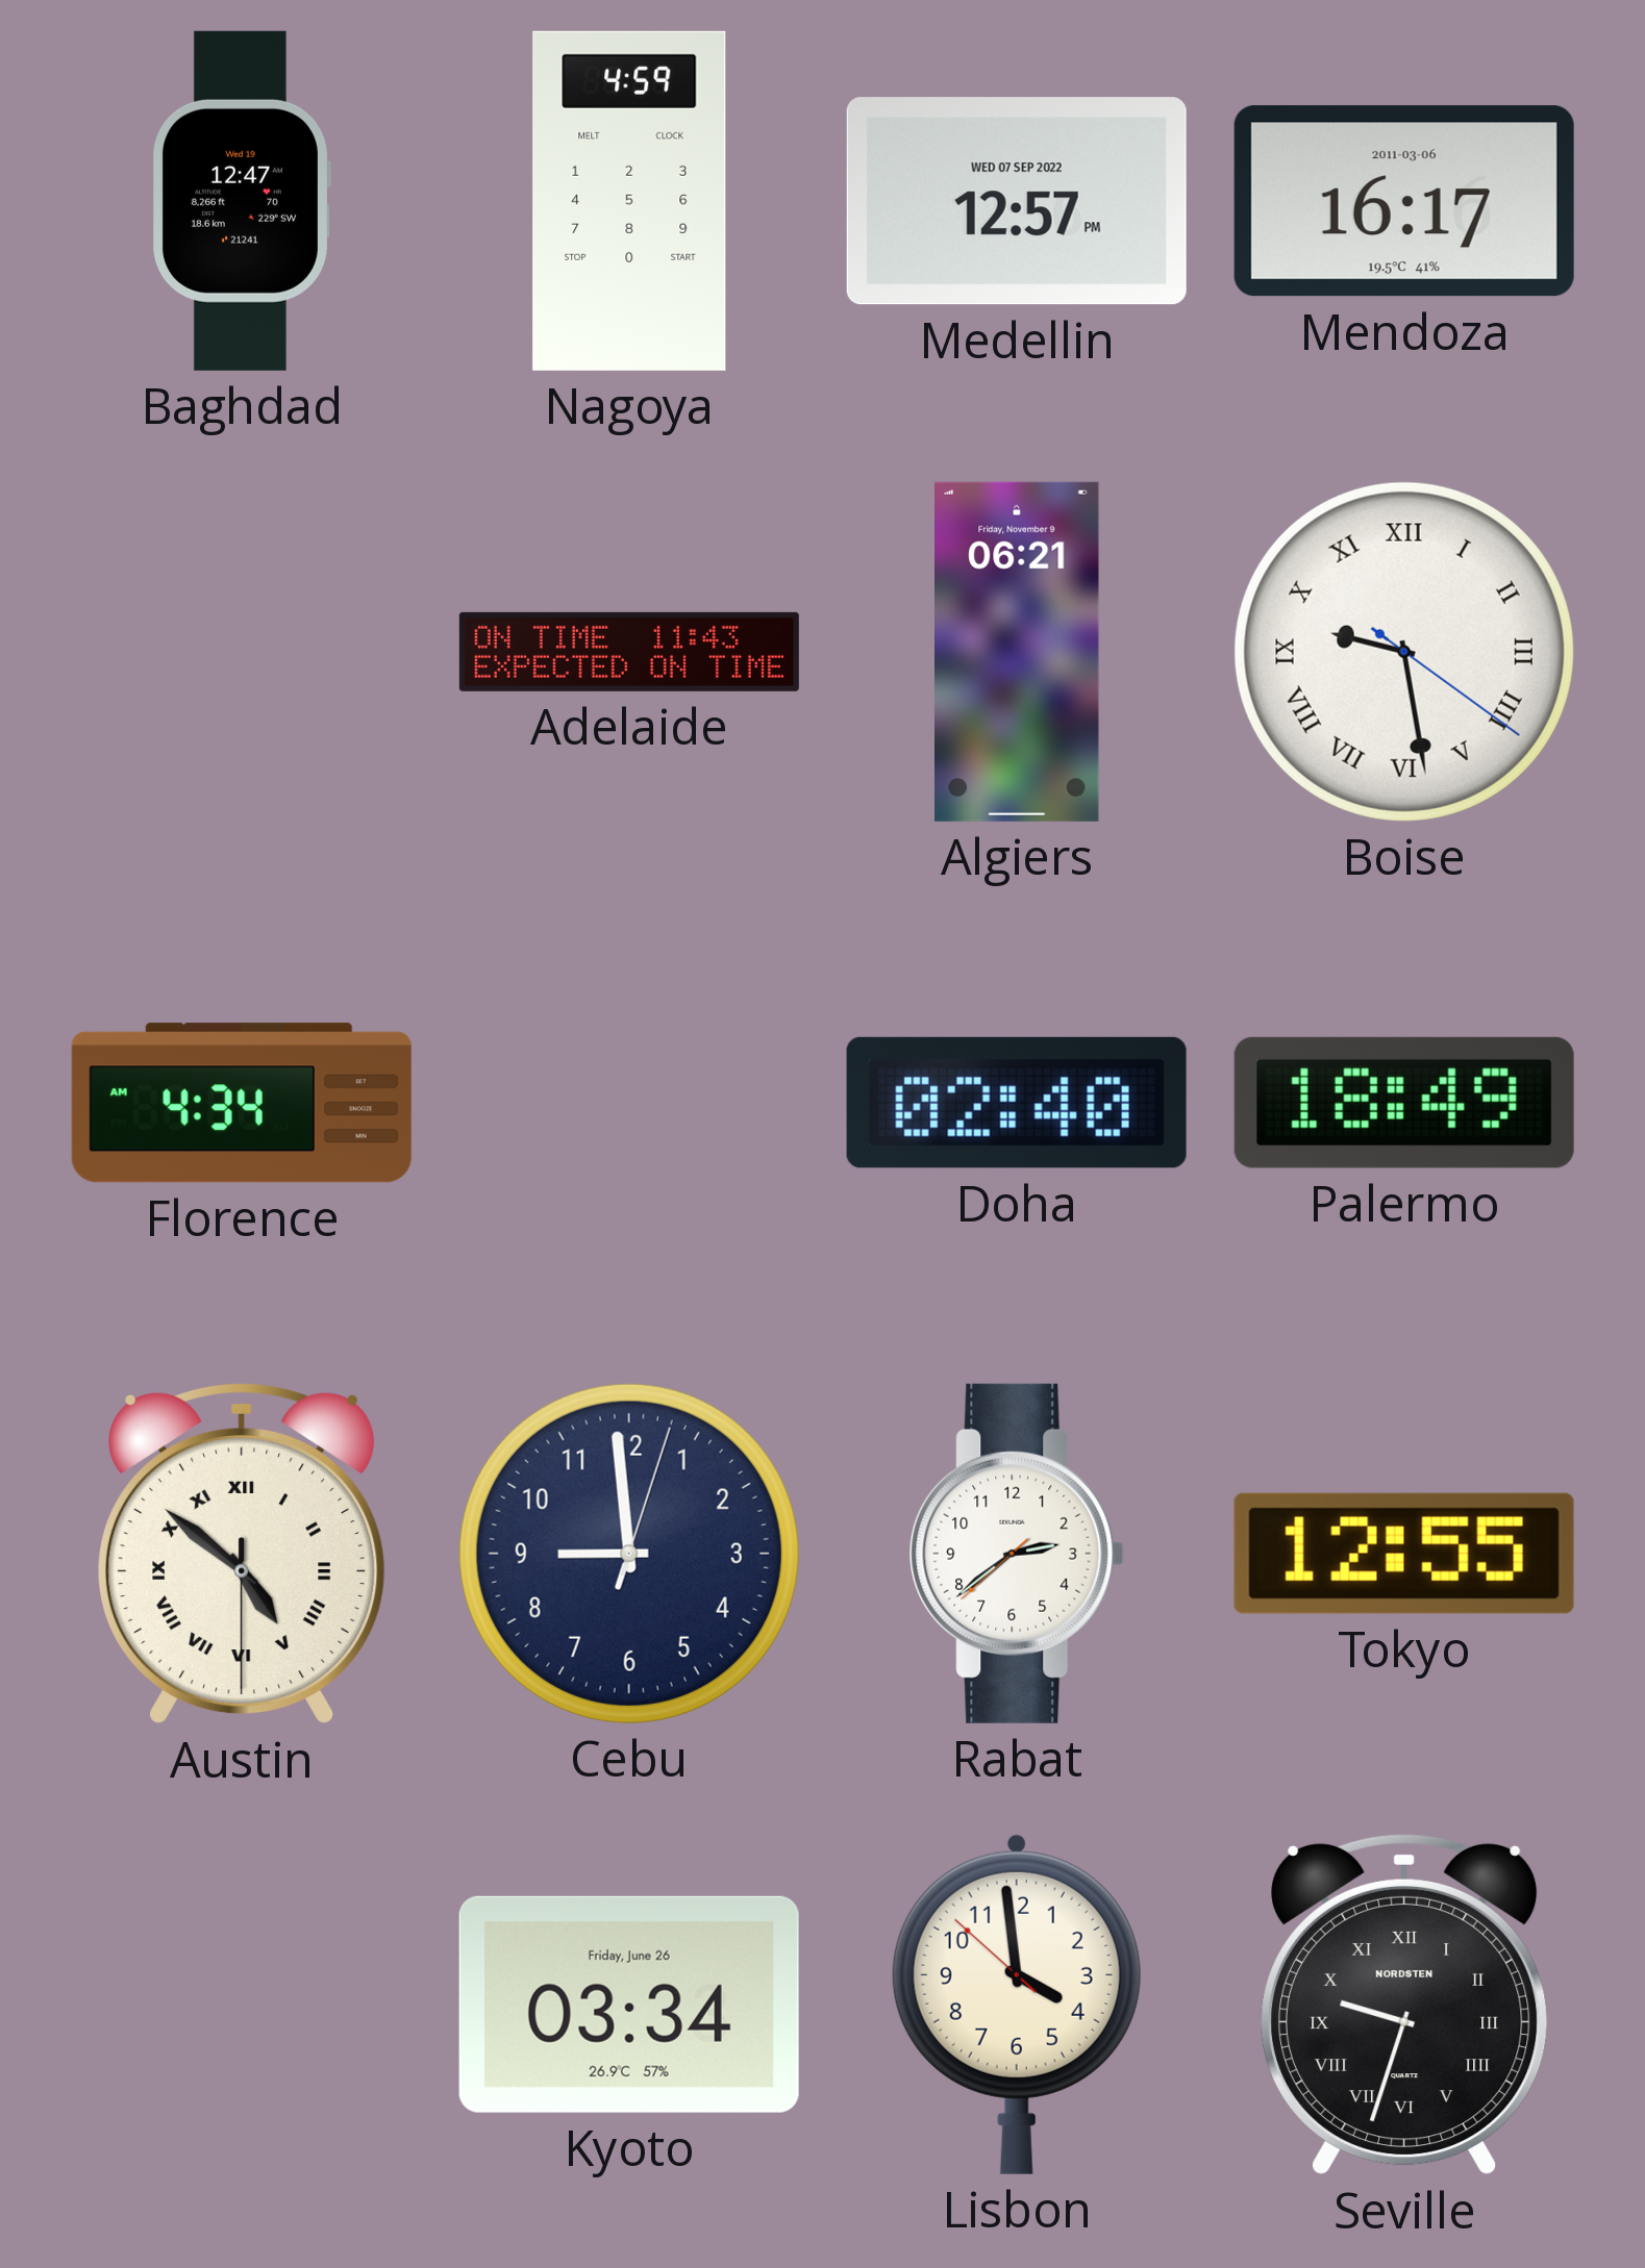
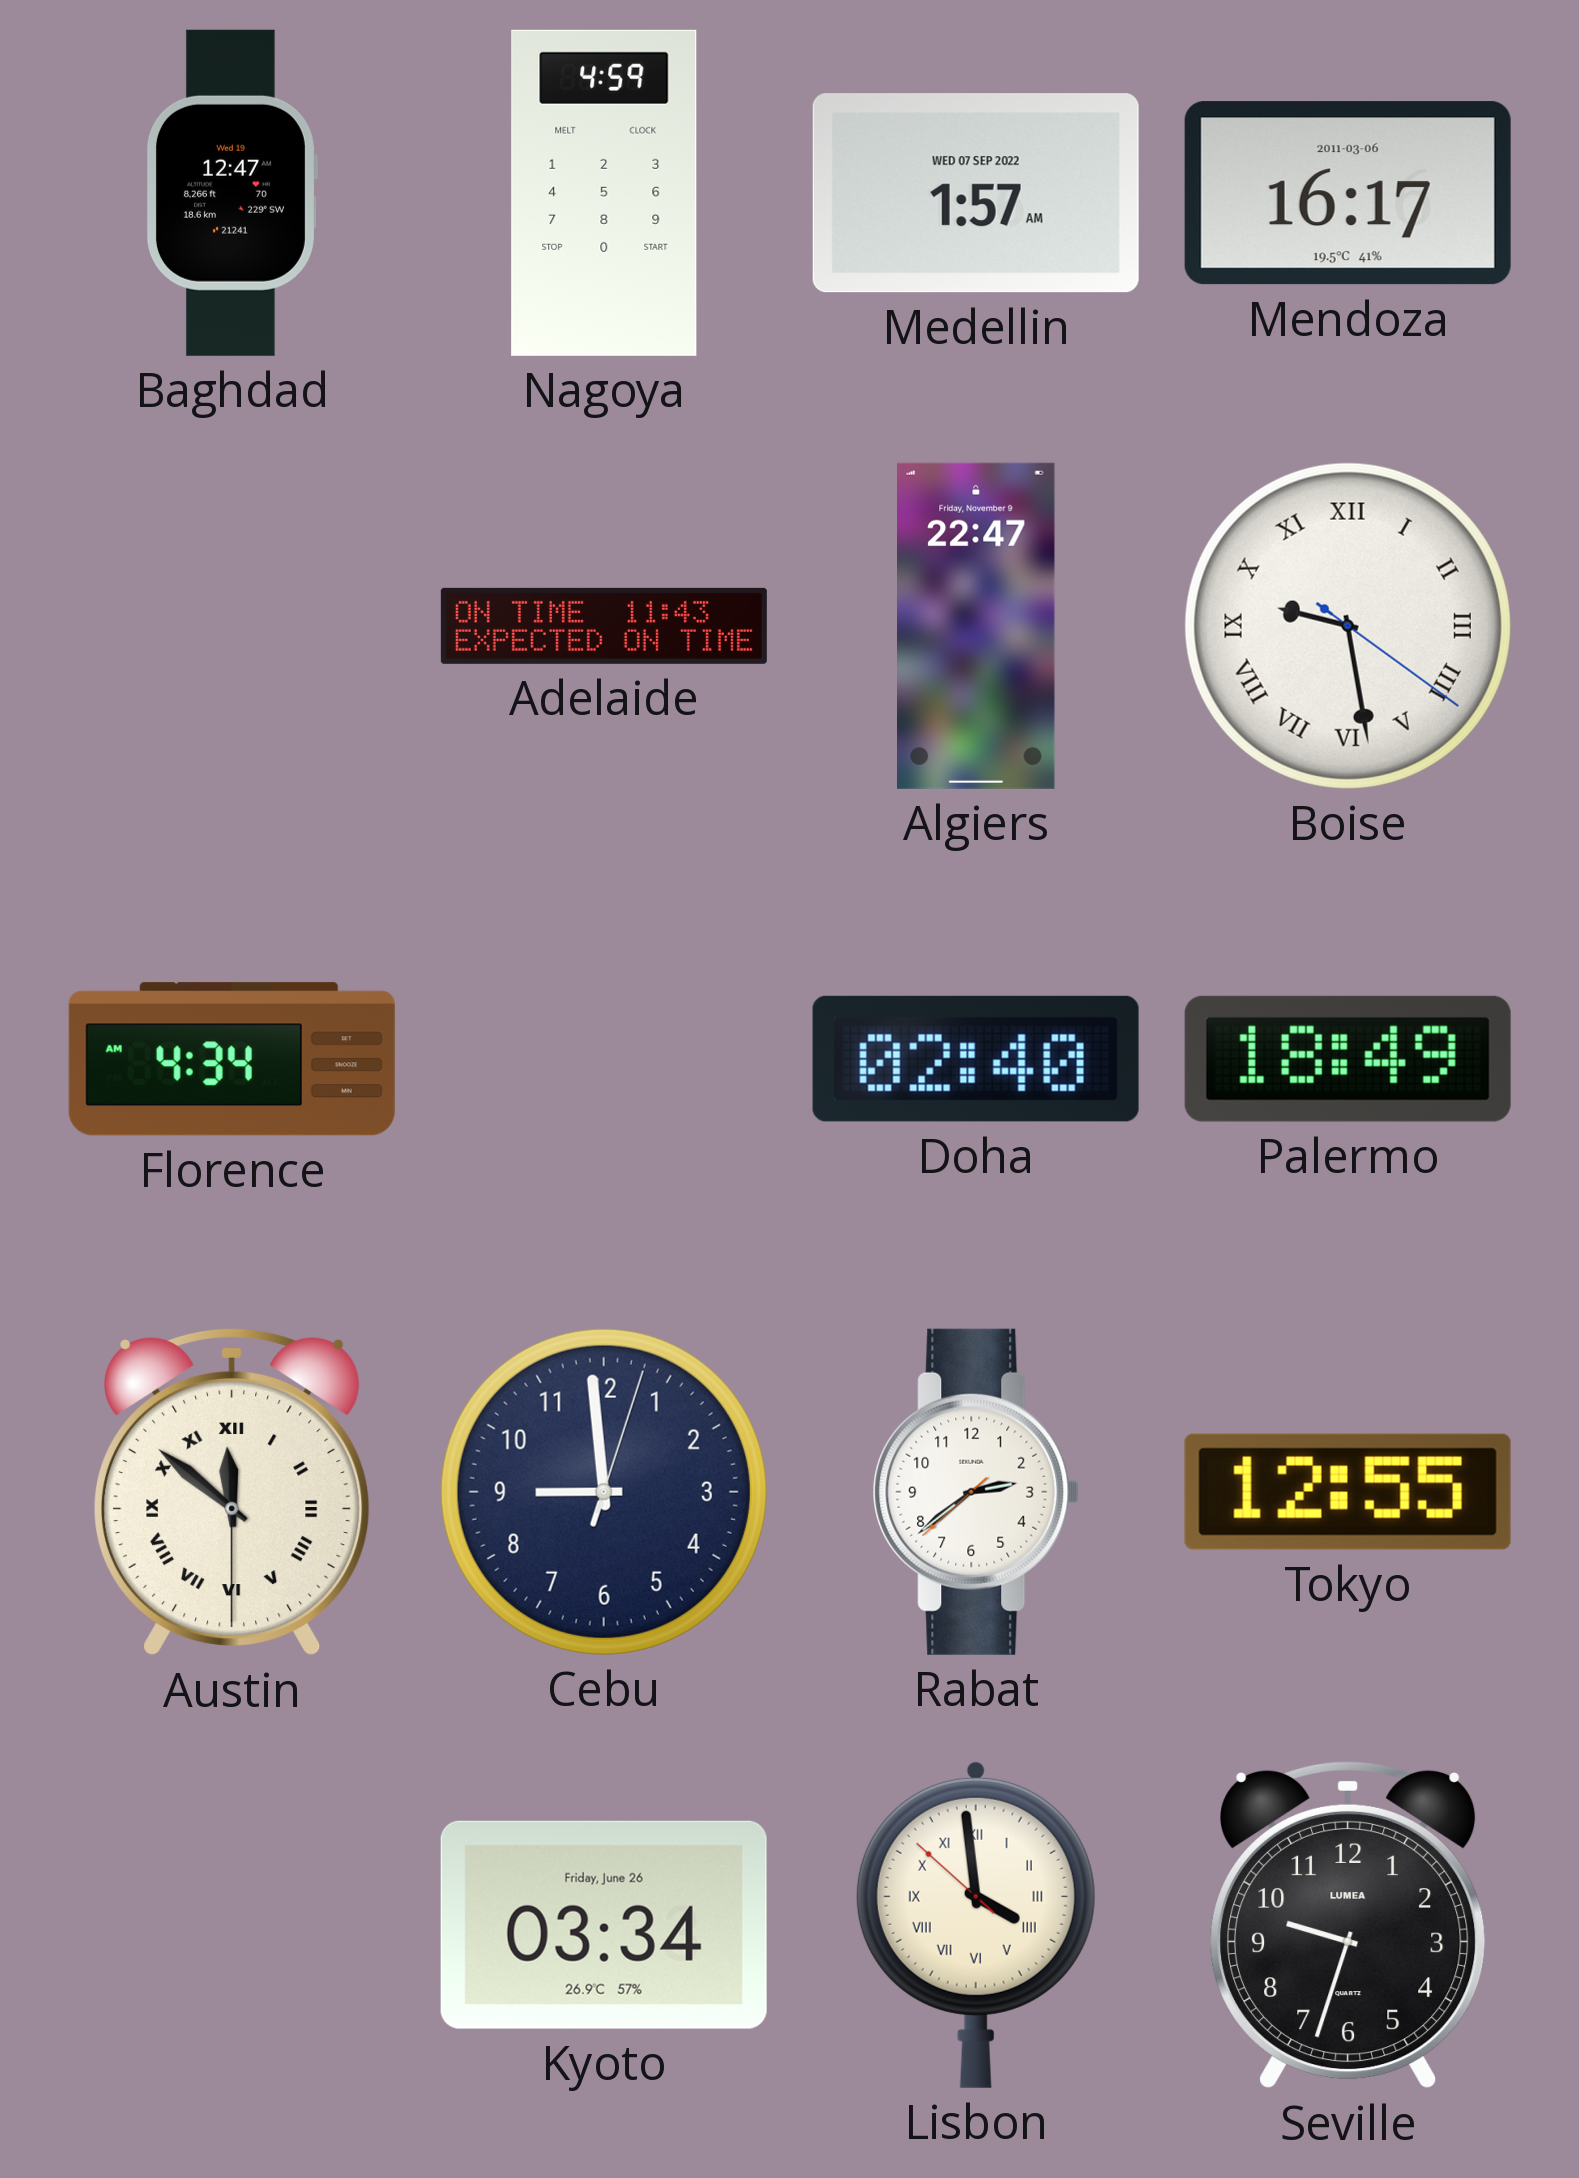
Medellin: 12:57 -> 1:57 (976, 193)
Algiers: 06:21 -> 22:47 (977, 626)
Austin: 4:51 -> 11:51 (232, 1492)
Lisbon numerals: Arabic -> Roman (976, 1924)
Seville numerals: Roman -> Arabic (1348, 1925)
Seville brand: NORDSTEN -> LUMEA (1348, 1925)
